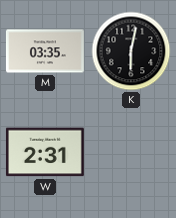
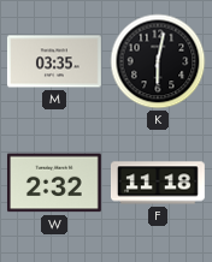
W: 2:31 -> 2:32 (54, 183)
F: none -> 11:18 (158, 183)
